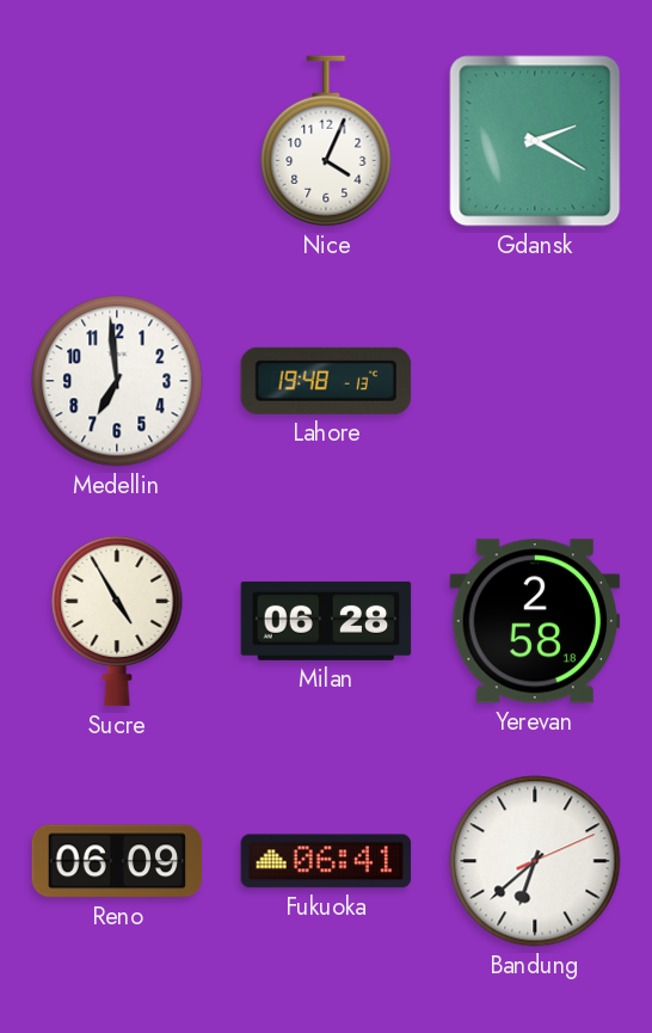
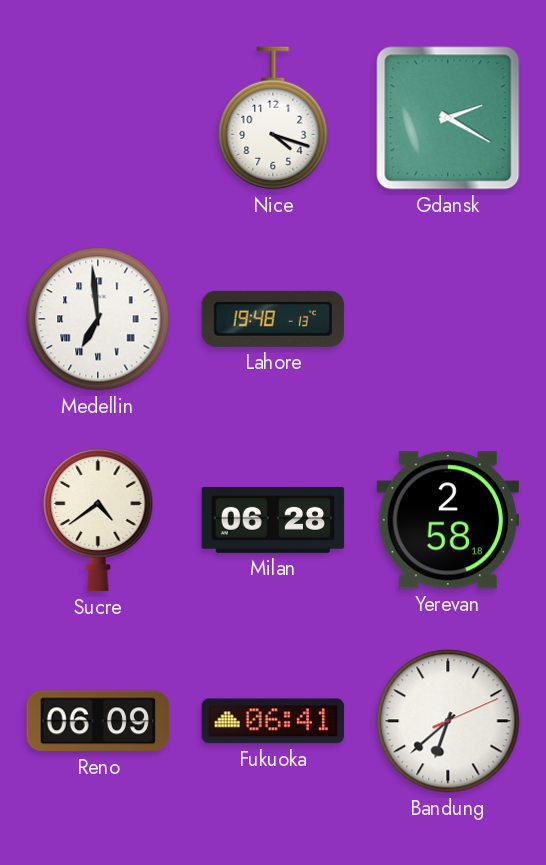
Nice: 4:04 -> 4:18 (273, 118)
Medellin numerals: Arabic -> Roman (98, 319)
Sucre: 4:55 -> 4:39 (98, 520)
